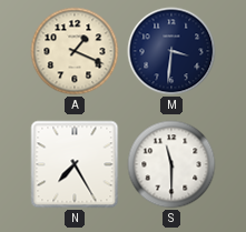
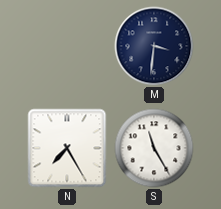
A: 1:19 -> none (75, 51)
S: 11:30 -> 11:25 (154, 148)
